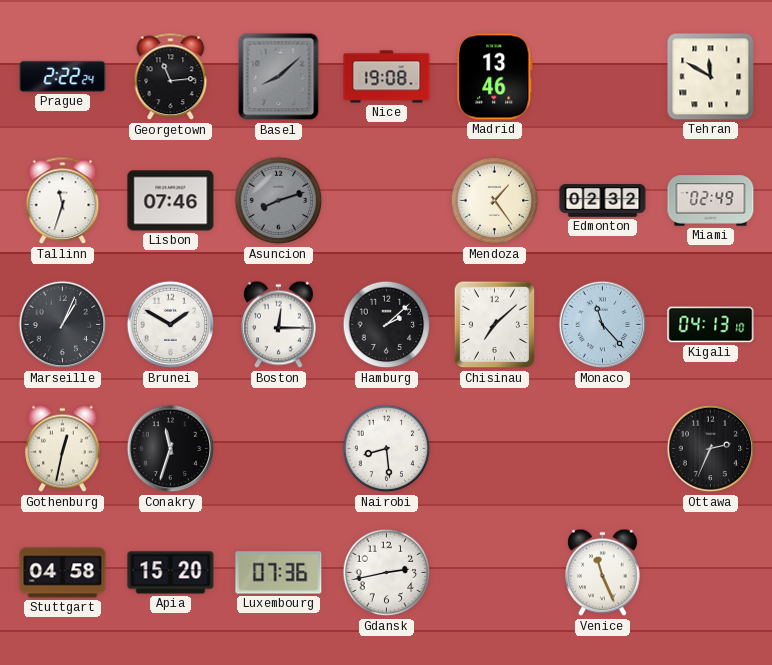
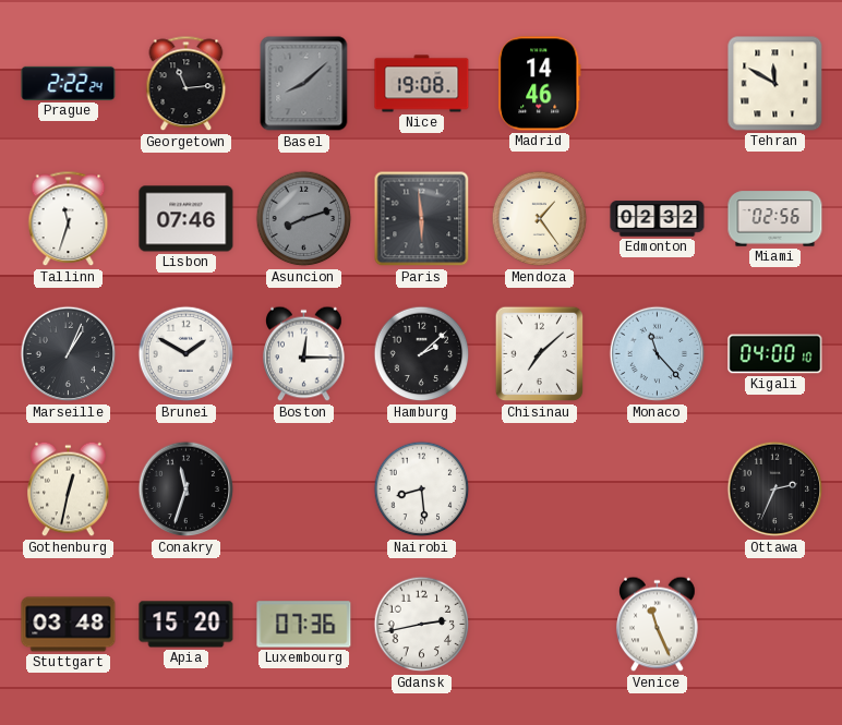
Madrid: 13:46 -> 14:46 (539, 84)
Paris: none -> 5:59 (422, 219)
Miami: 02:49 -> 02:56 (775, 219)
Kigali: 04:13 -> 04:00 (775, 354)
Stuttgart: 04:58 -> 03:48 (69, 625)
